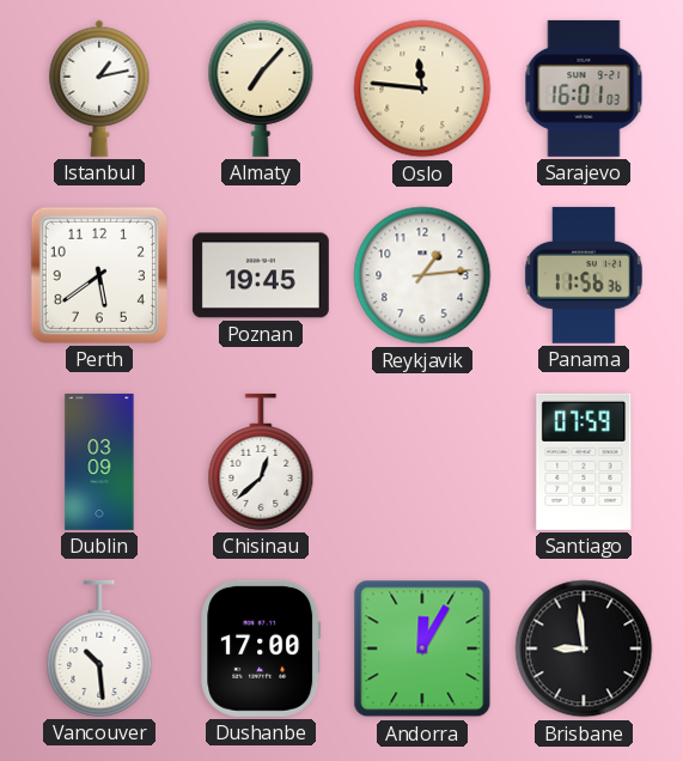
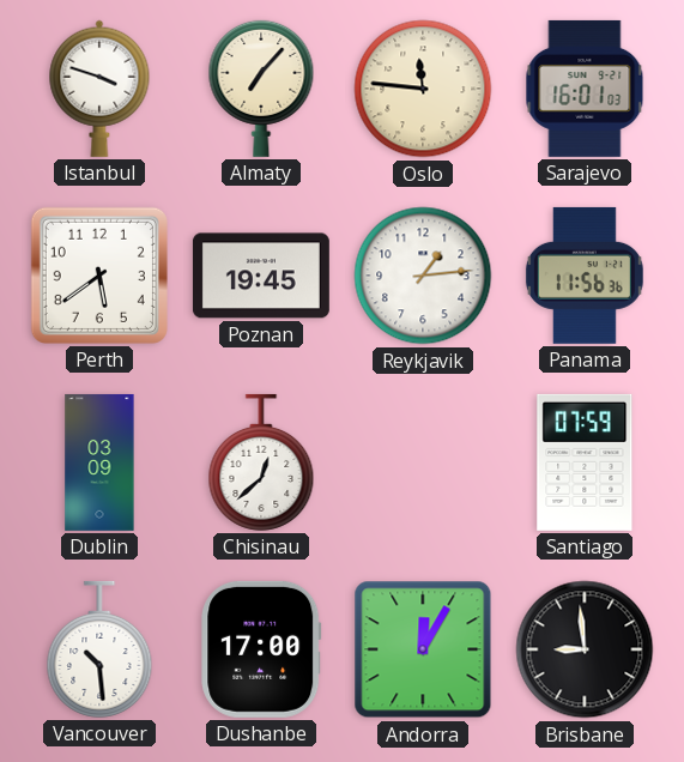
Istanbul: 1:13 -> 3:48 (99, 89)
